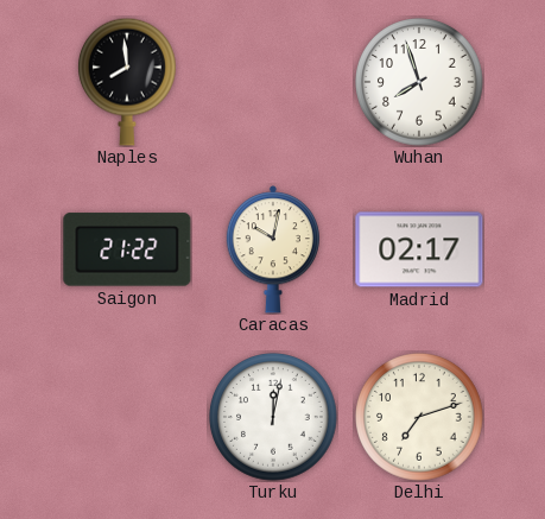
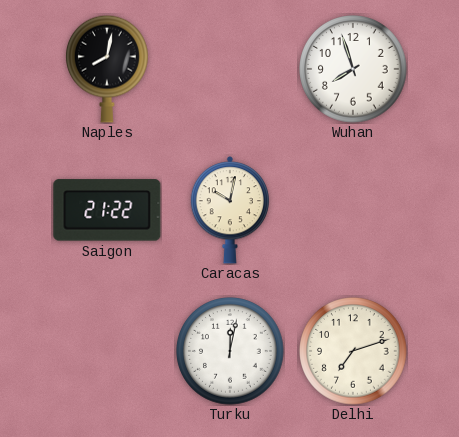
Naples: 7:59 -> 8:02 (108, 69)
Madrid: 02:17 -> none (419, 249)
